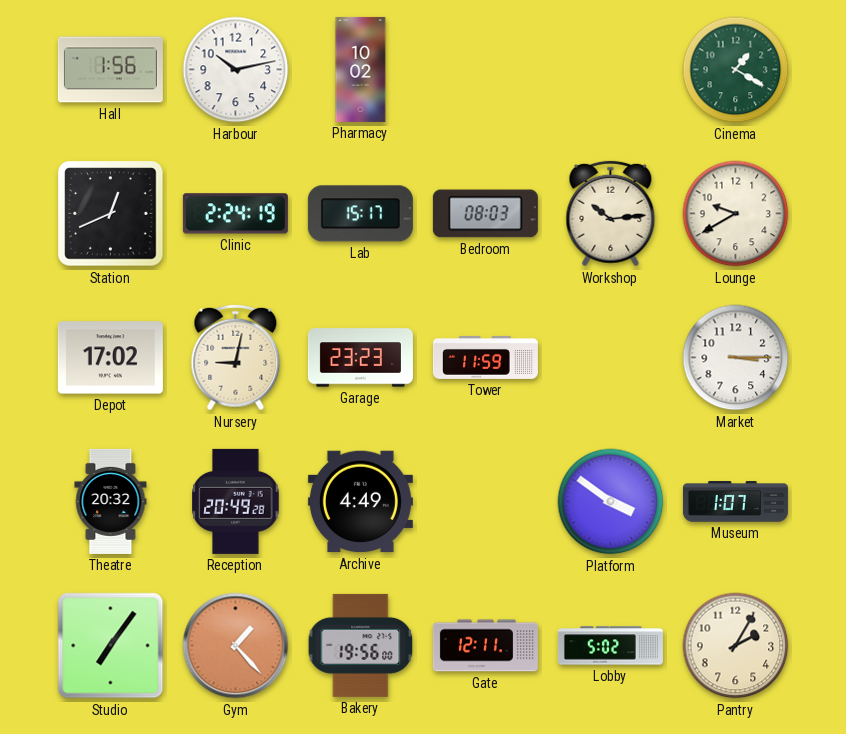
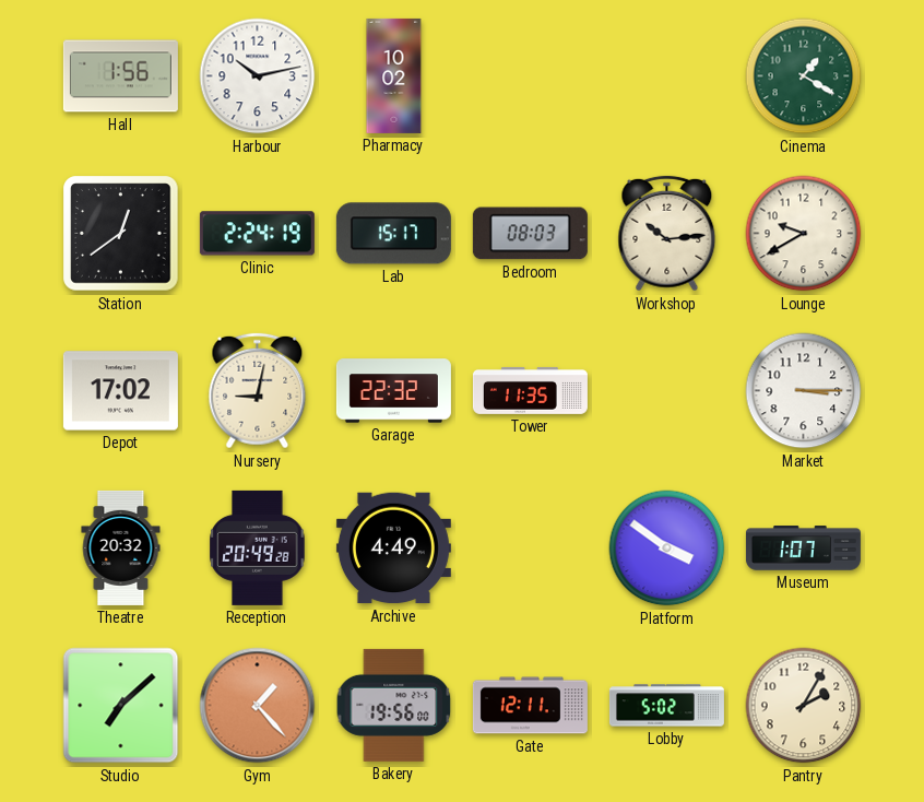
Station: 12:41 -> 12:39 (121, 234)
Garage: 23:23 -> 22:32 (393, 391)
Tower: 11:59 -> 11:35 (530, 390)
Studio: 7:06 -> 7:08 (121, 706)
